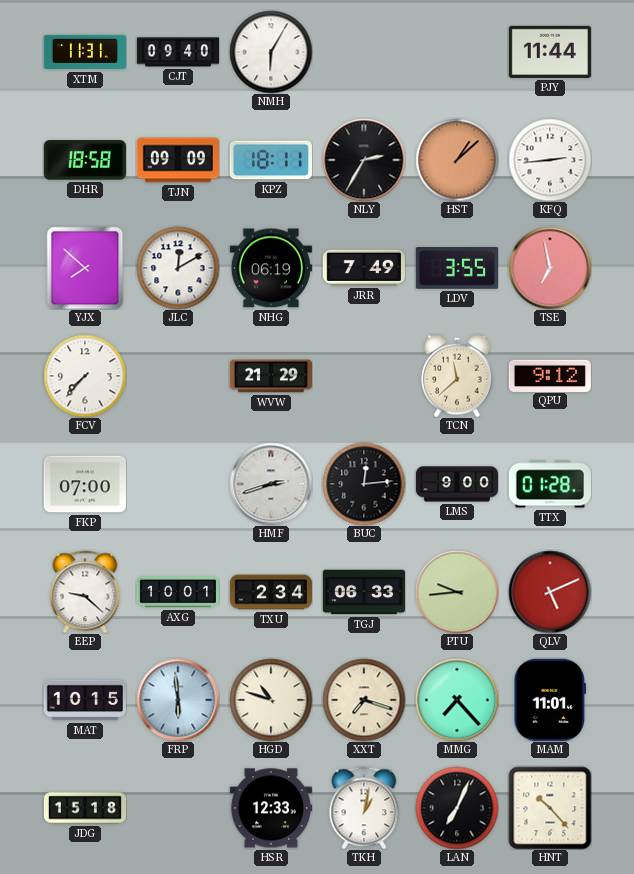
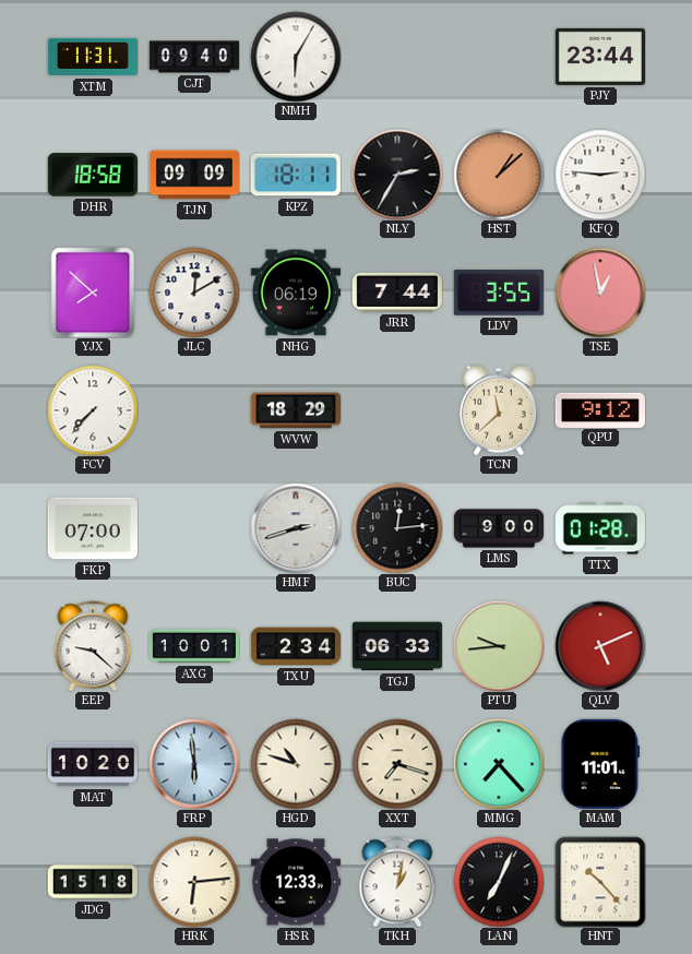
PJY: 11:44 -> 23:44 (600, 57)
KFQ: 2:44 -> 2:46 (600, 175)
JRR: 7:49 -> 7:44 (397, 293)
TSE: 6:58 -> 12:58 (600, 293)
WVW: 21:29 -> 18:29 (295, 410)
MAT: 10:15 -> 10:20 (93, 764)
HRK: none -> 6:14 (194, 882)
